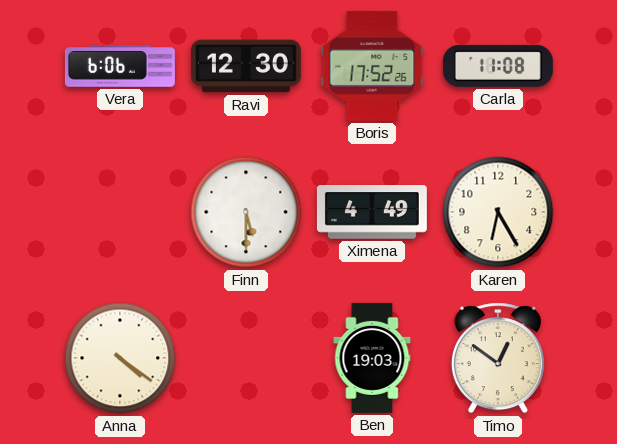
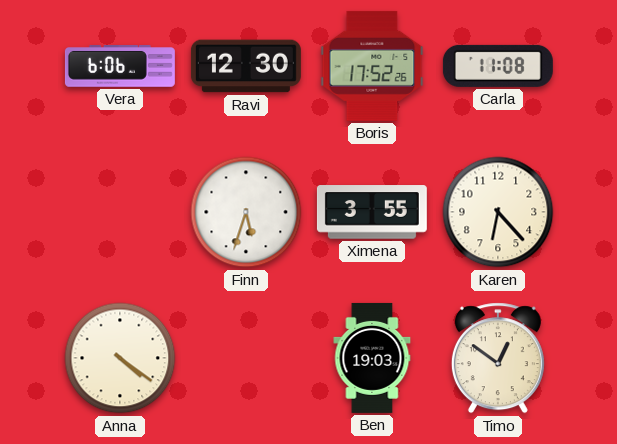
Finn: 5:30 -> 5:33 (246, 212)
Ximena: 4:49 -> 3:55 (372, 212)
Karen: 6:25 -> 6:23 (498, 212)
